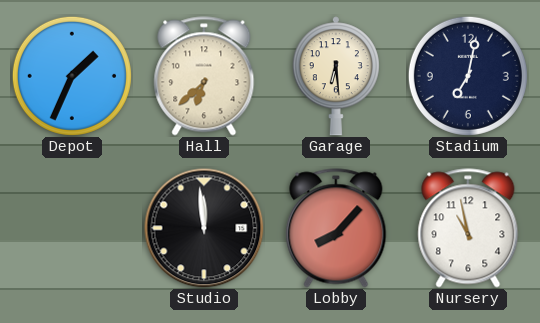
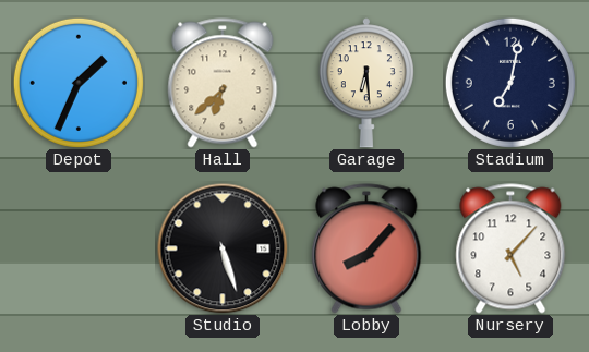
Studio: 11:59 -> 5:27 (223, 248)
Nursery: 10:58 -> 5:07 (510, 248)
